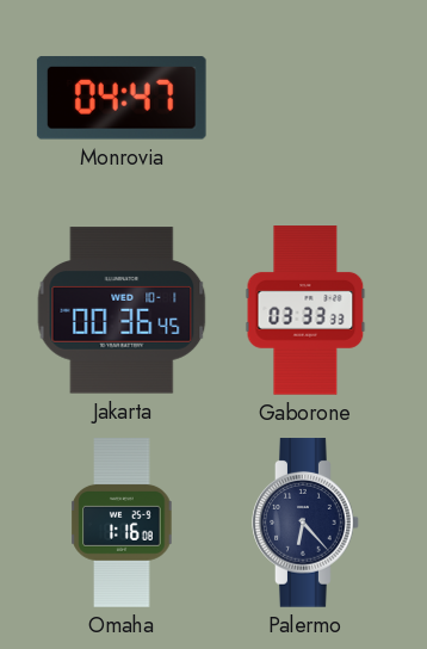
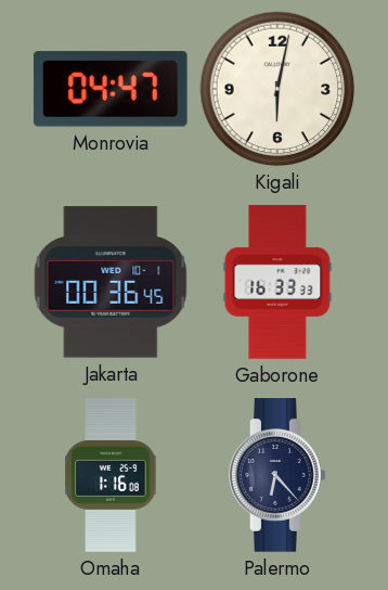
Kigali: none -> 6:02 (277, 89)
Gaborone: 03:33 -> 16:33 (277, 282)
